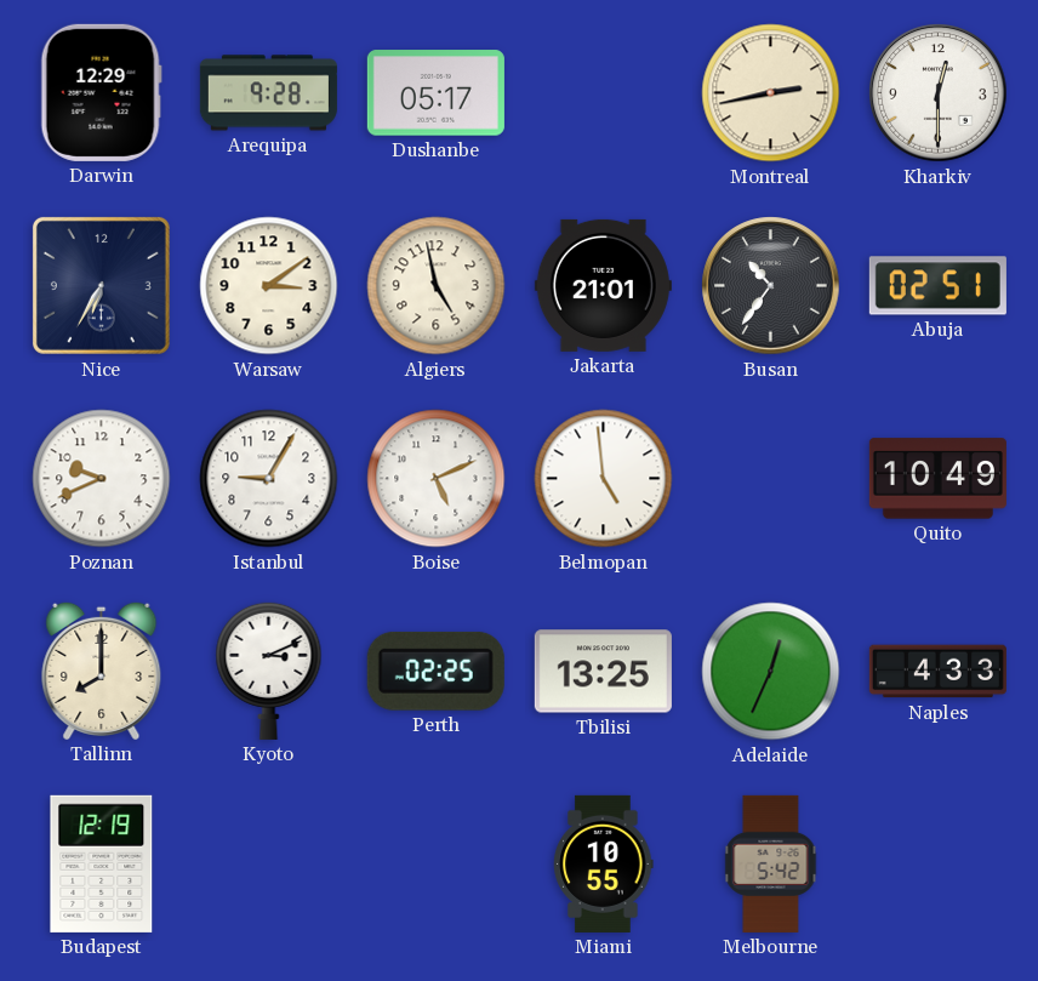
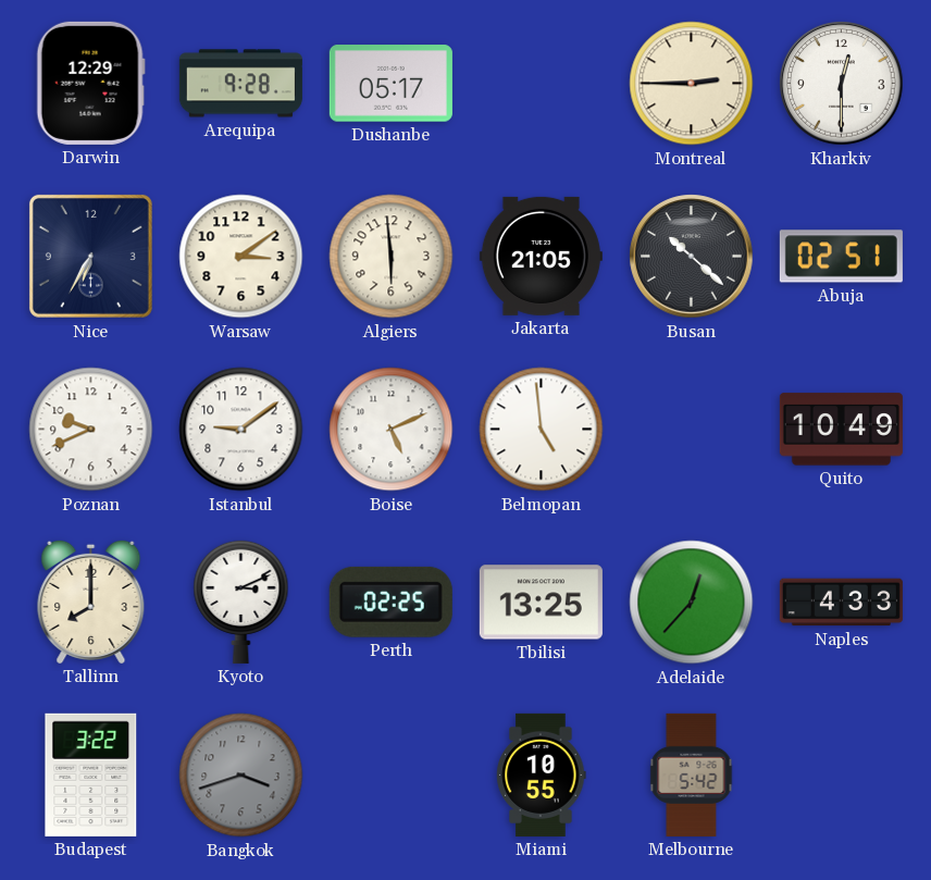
Montreal: 2:43 -> 2:45 (692, 84)
Algiers: 4:58 -> 5:59 (392, 257)
Jakarta: 21:01 -> 21:05 (541, 256)
Busan: 10:36 -> 10:22 (692, 257)
Istanbul: 9:05 -> 9:09 (241, 430)
Adelaide: 12:34 -> 12:37 (692, 603)
Budapest: 12:19 -> 3:22 (91, 774)
Bangkok: none -> 3:42 (241, 776)
